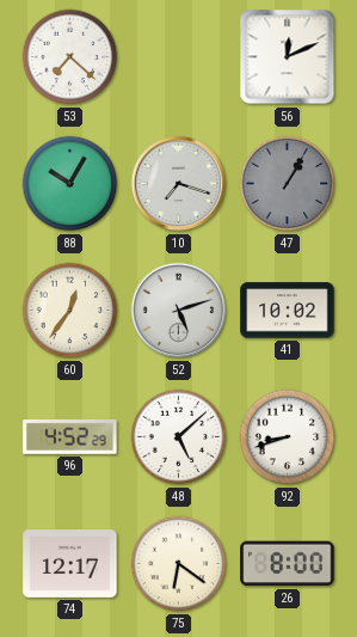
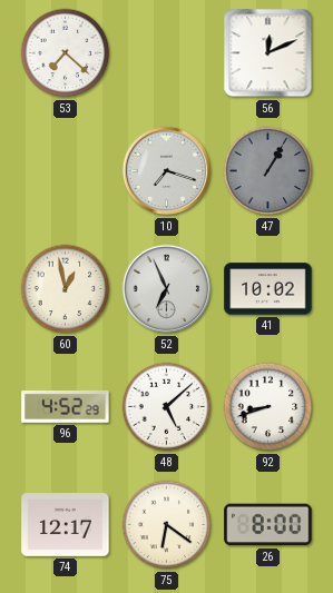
88: 10:05 -> none (70, 184)
60: 12:36 -> 12:58 (66, 289)
52: 5:12 -> 6:56 (167, 289)
